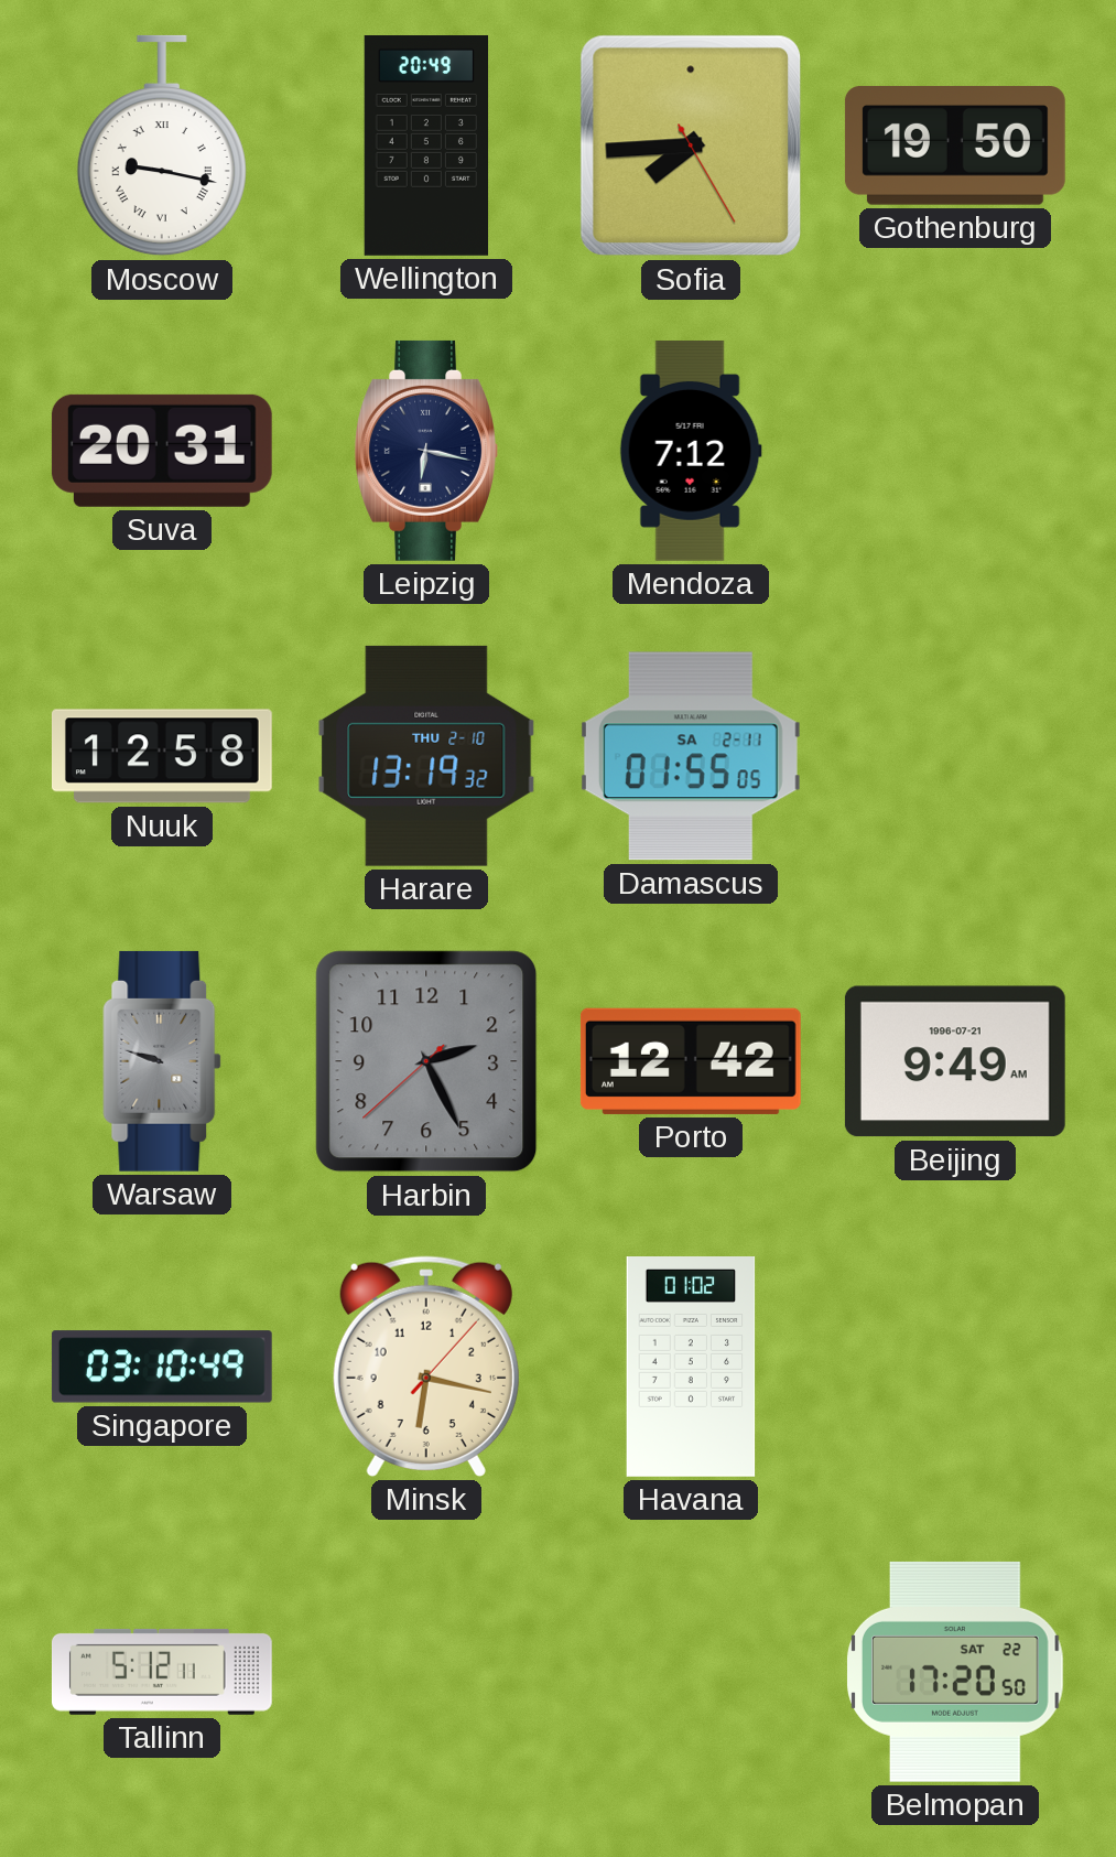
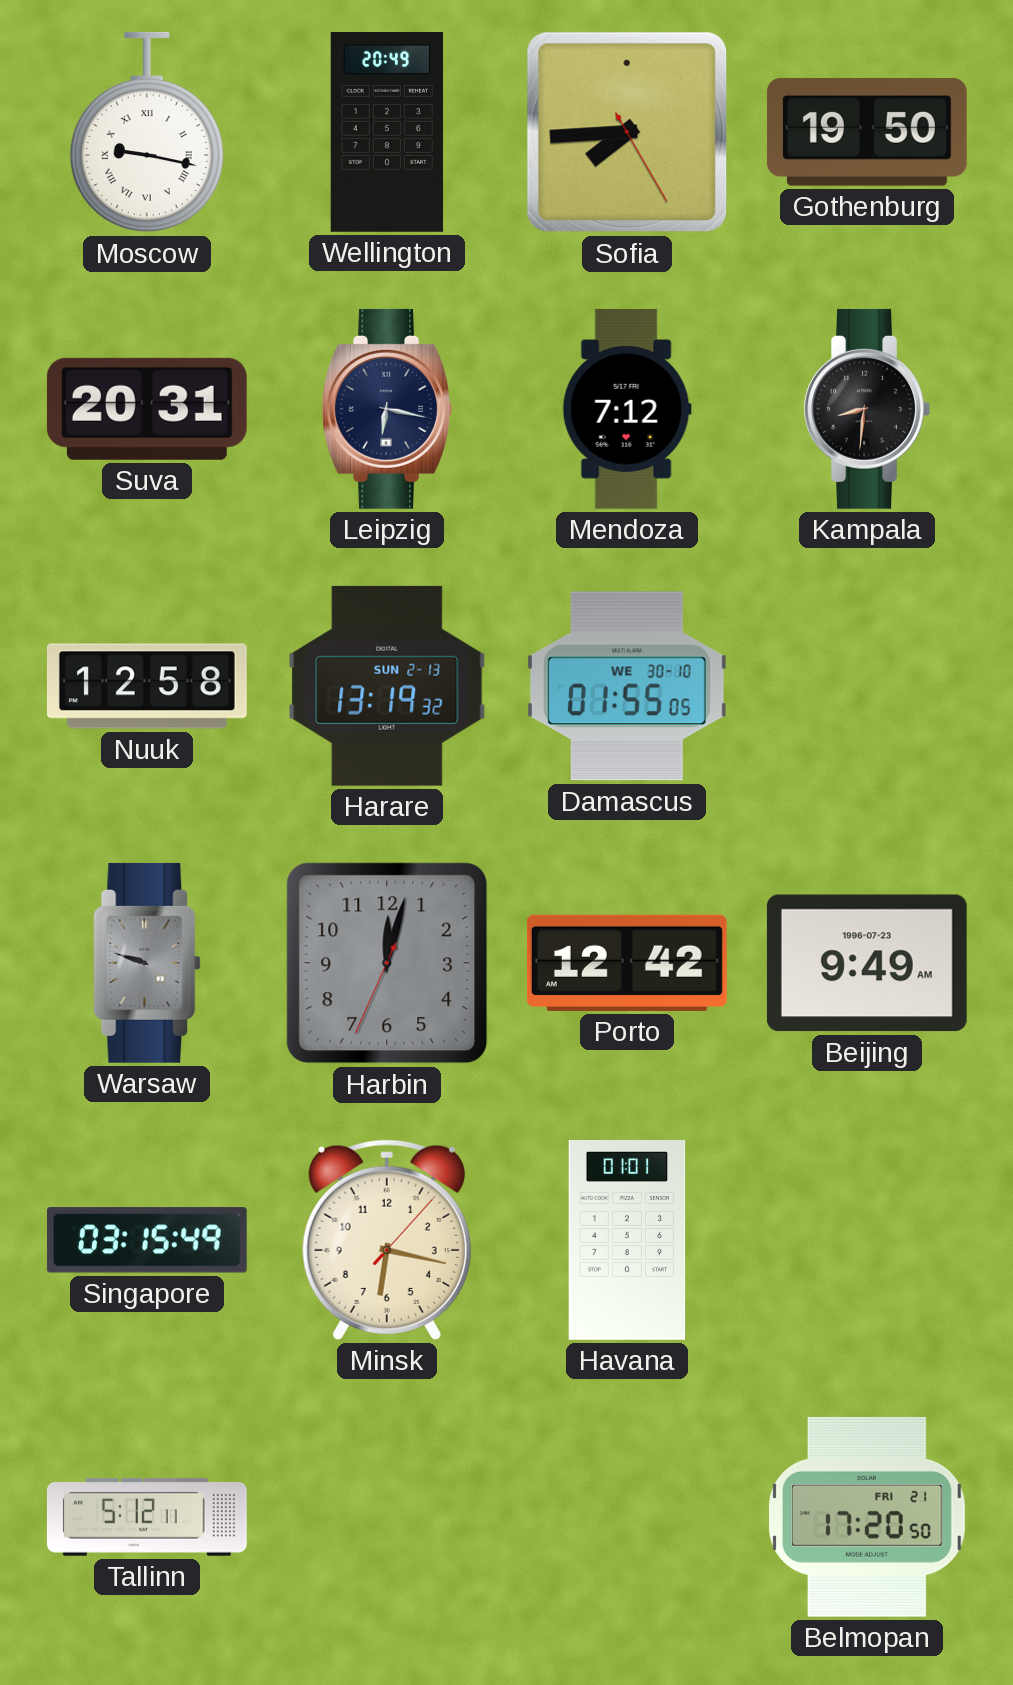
Kampala: none -> 8:31 (866, 409)
Harare date: THU 2-10 -> SUN 2-13 (387, 686)
Damascus date: SA 2-11 -> WE 30-10 (627, 686)
Harbin: 2:25 -> 12:02 (387, 963)
Beijing date: 1996-07-21 -> 1996-07-23 (867, 963)
Singapore: 03:10 -> 03:15 (147, 1240)
Havana: 01:02 -> 01:01 (627, 1241)
Belmopan date: SAT 22 -> FRI 21 (868, 1517)
